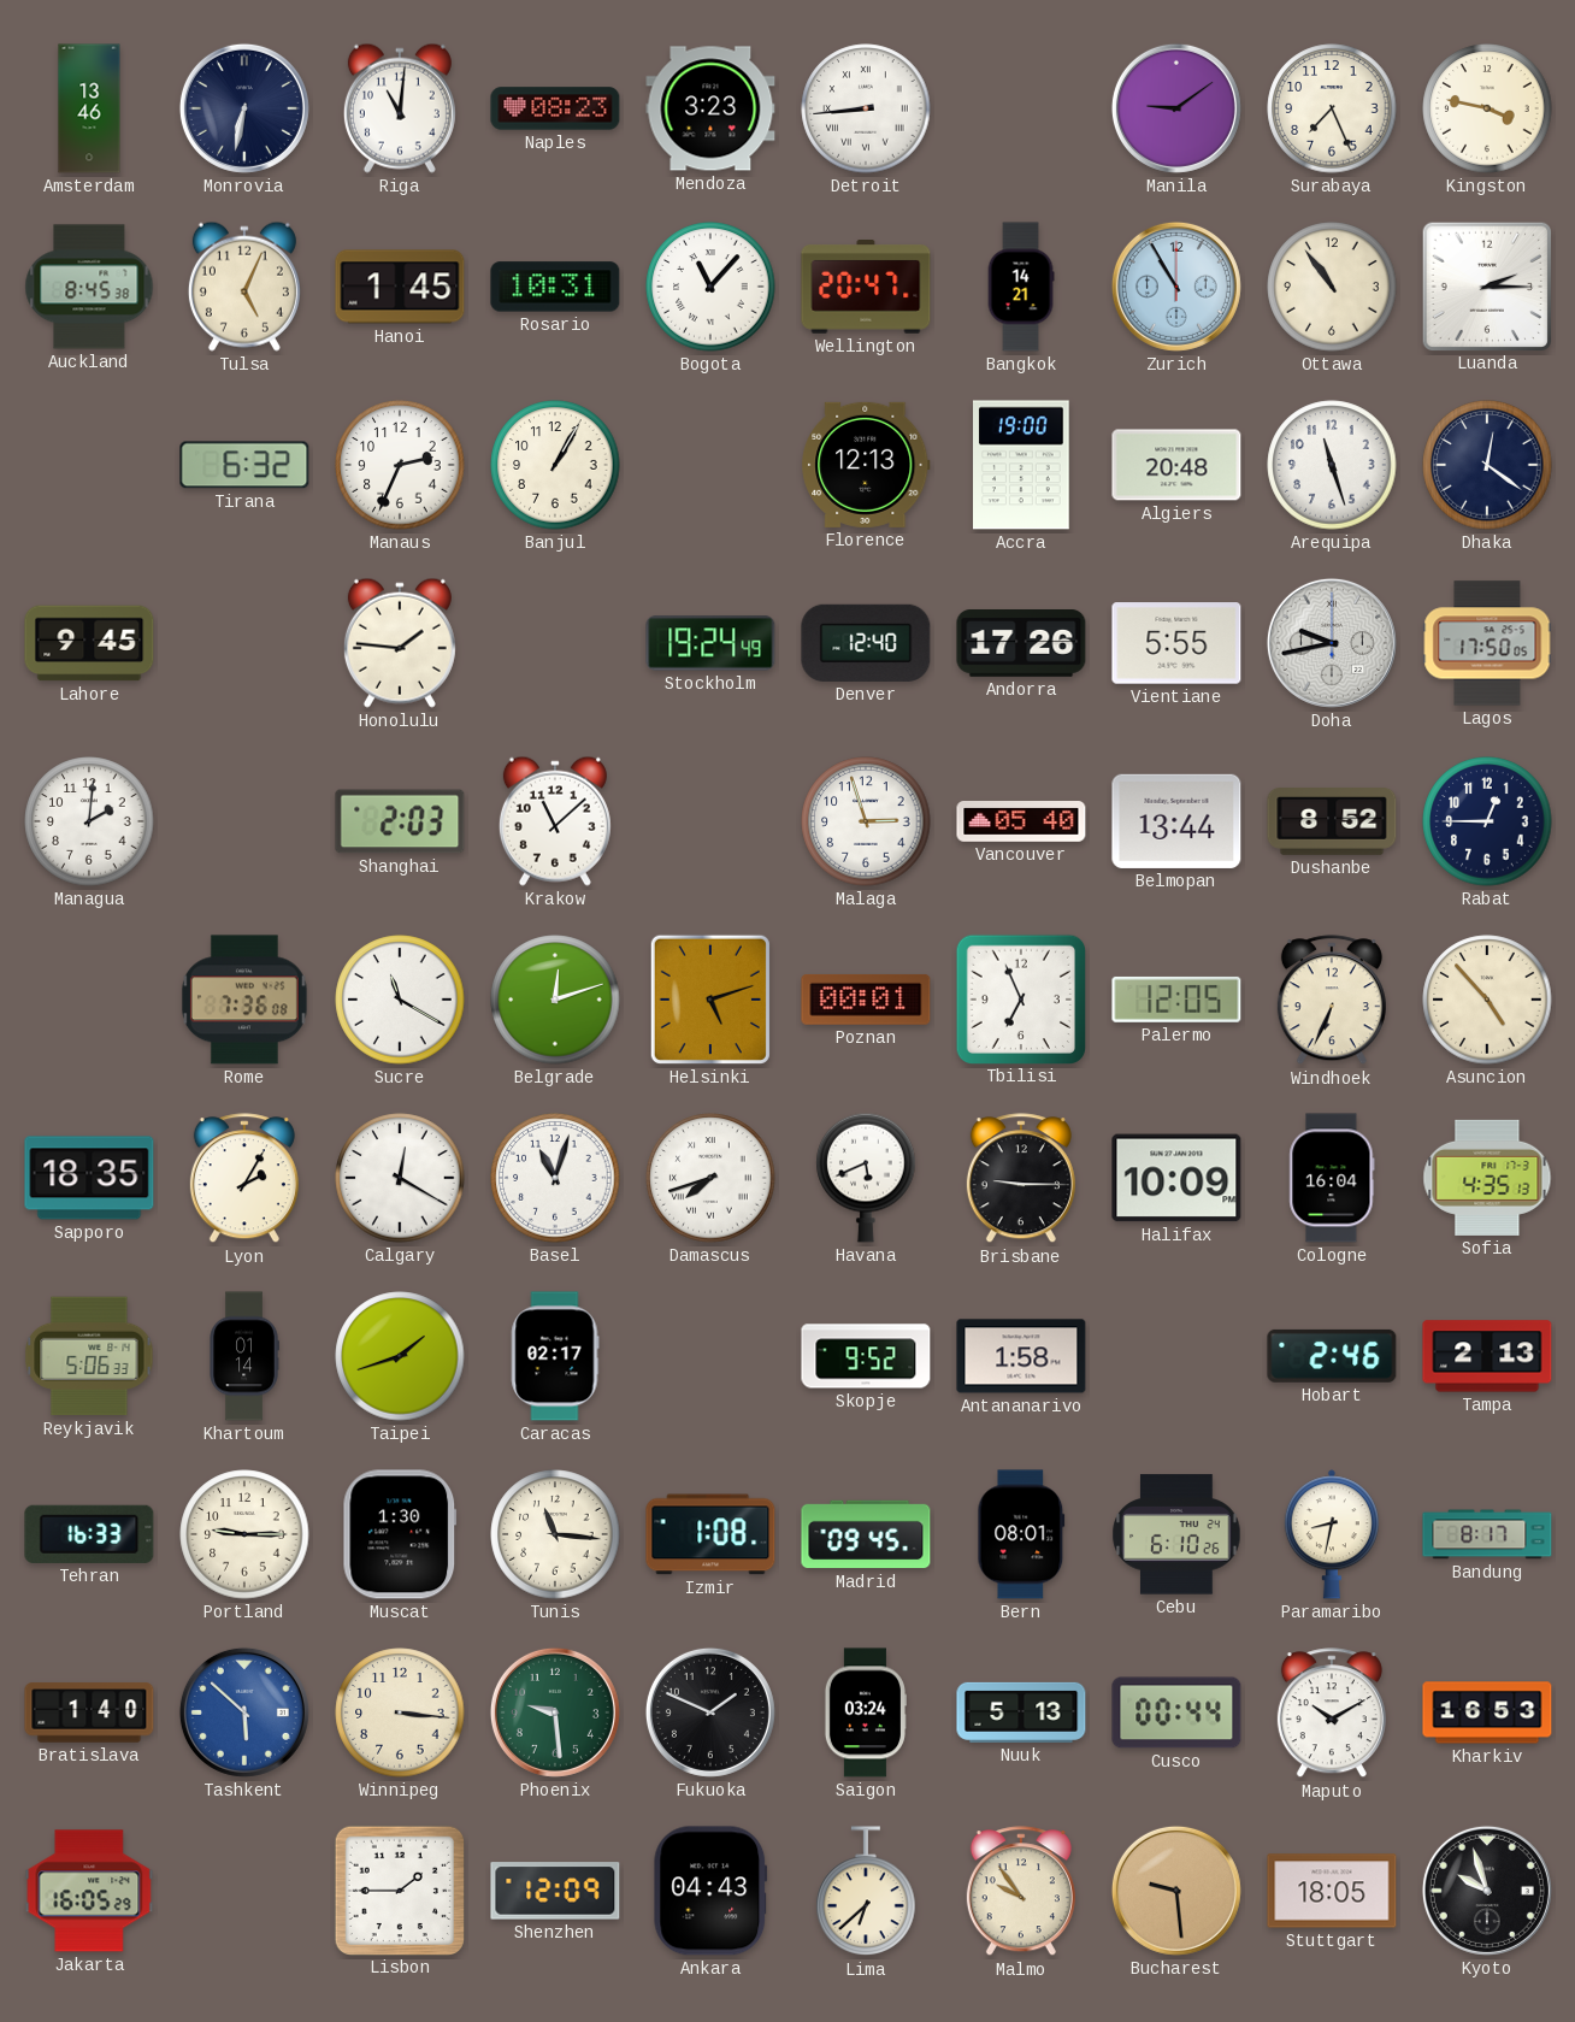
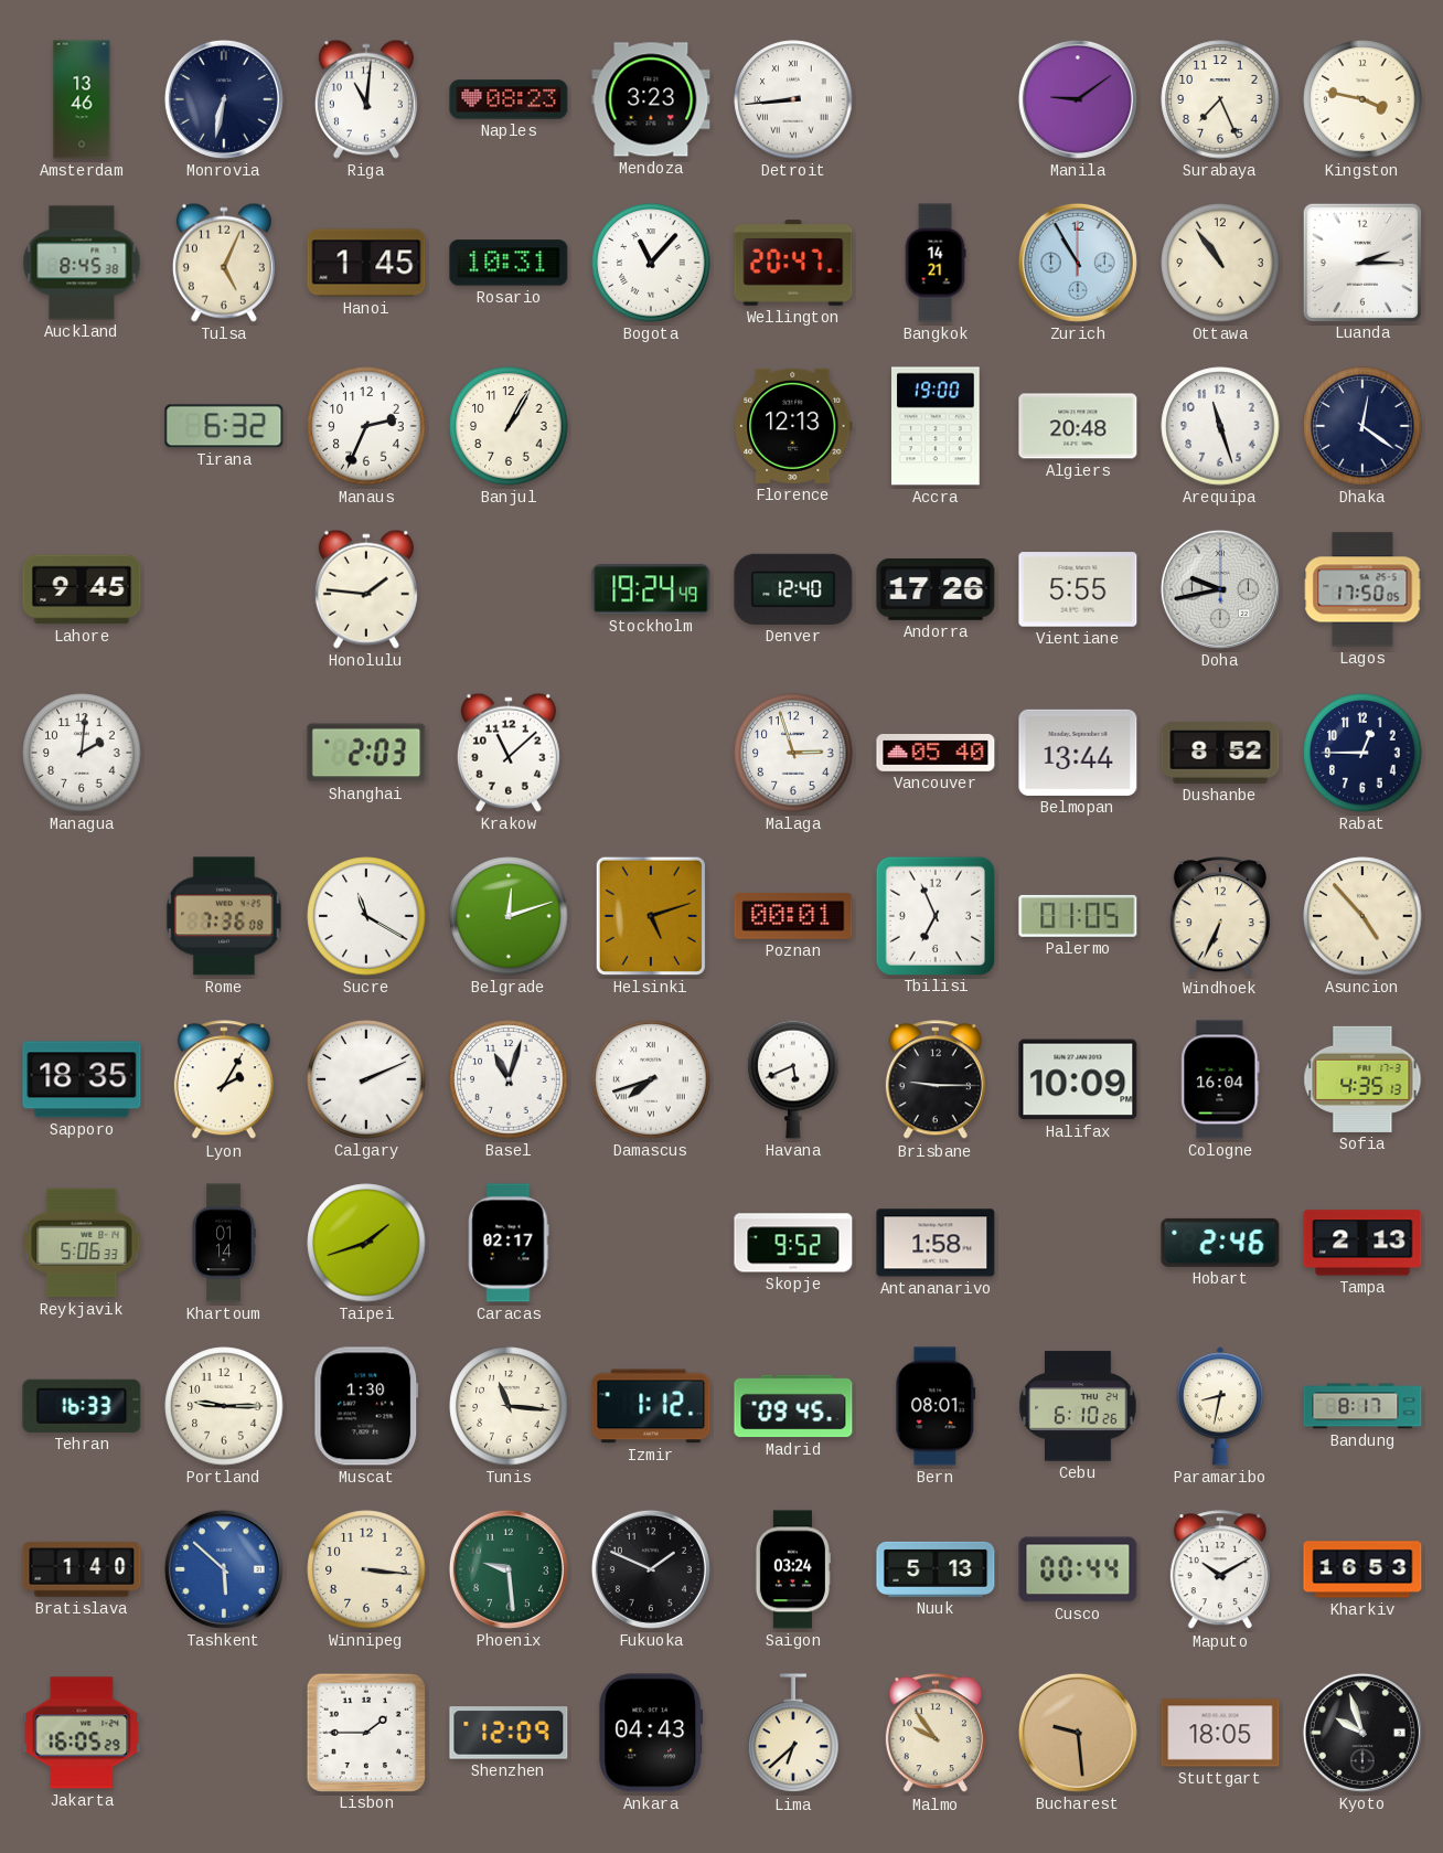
Palermo: 12:05 -> 01:05 (1078, 916)
Calgary: 12:20 -> 2:11 (366, 1079)
Izmir: 1:08 -> 1:12 (651, 1406)
